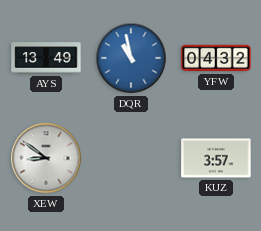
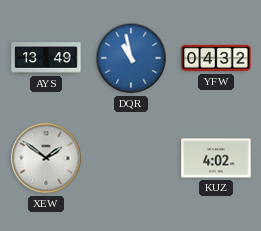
XEW: 8:51 -> 1:51 (46, 158)
KUZ: 3:57 -> 4:02 (216, 158)
